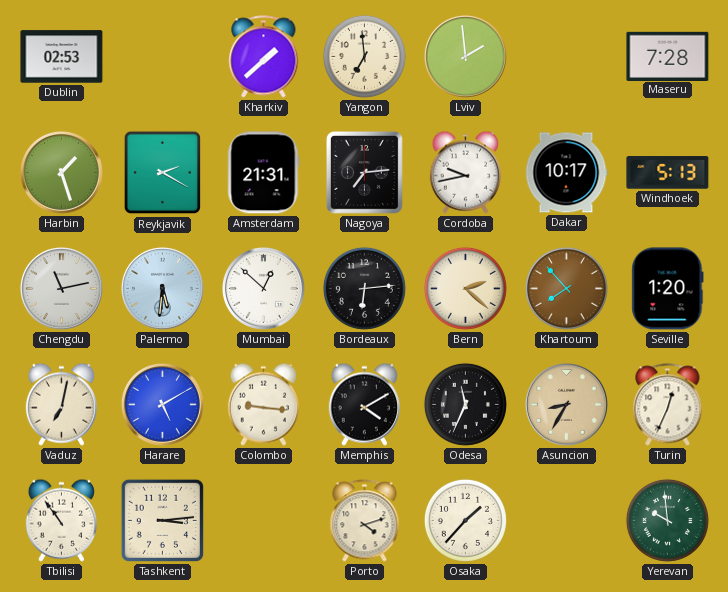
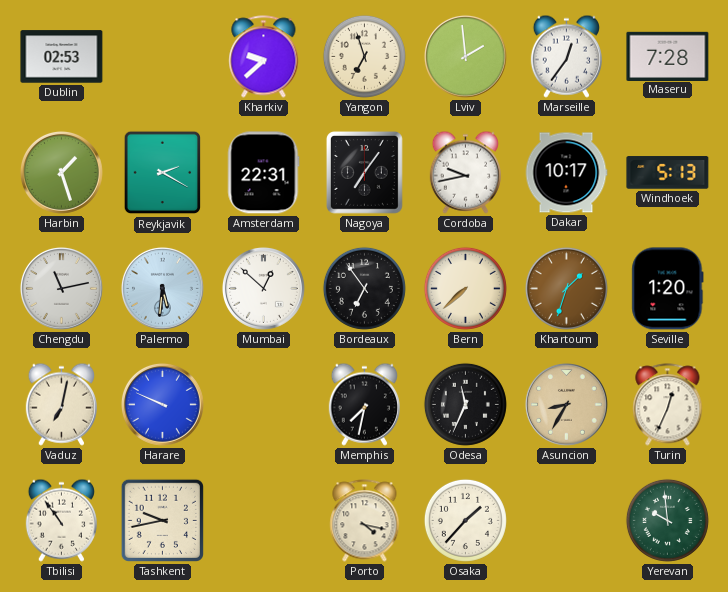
Kharkiv: 1:38 -> 9:38 (264, 57)
Yangon: 6:59 -> 6:57 (364, 56)
Marseille: none -> 12:36 (566, 56)
Amsterdam: 21:31 -> 22:31 (264, 173)
Nagoya: 7:14 -> 7:06 (364, 173)
Bordeaux: 6:14 -> 6:54 (364, 288)
Bern: 2:22 -> 7:38 (465, 288)
Khartoum: 7:53 -> 1:33 (566, 288)
Harare: 5:10 -> 9:49 (162, 404)
Colombo: 9:16 -> none (263, 404)
Memphis: 4:10 -> 7:32 (364, 404)
Tashkent: 3:14 -> 9:43 (162, 520)
Porto: 4:12 -> 4:17 (365, 521)
